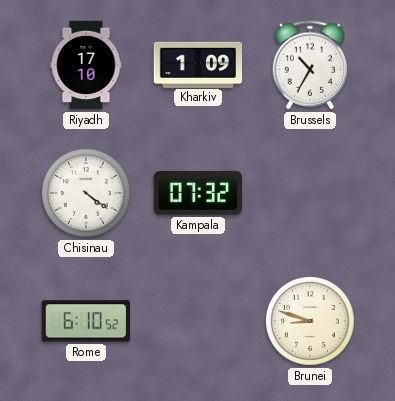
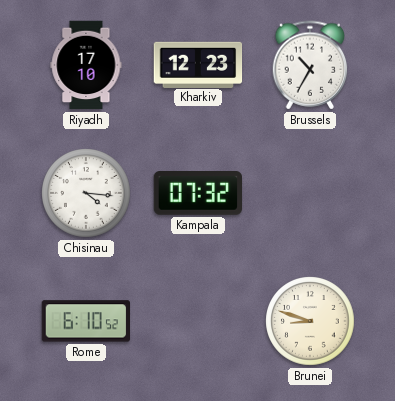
Kharkiv: 1:09 -> 12:23 (198, 64)
Chisinau: 4:21 -> 4:16 (86, 193)
